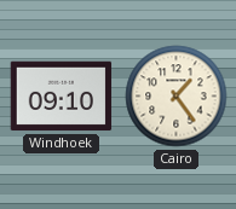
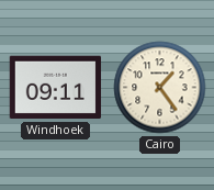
Windhoek: 09:10 -> 09:11 (56, 88)
